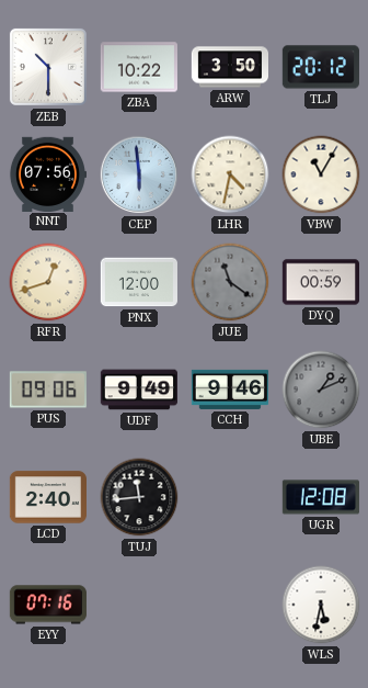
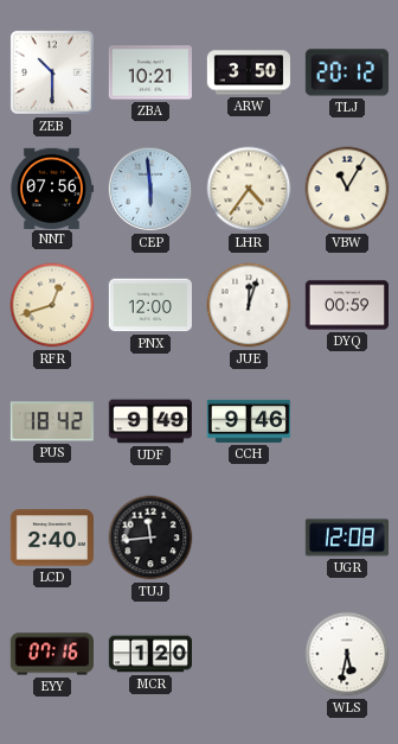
ZBA: 10:22 -> 10:21 (149, 72)
LHR: 4:32 -> 4:36 (249, 189)
JUE: 11:21 -> 12:03 (249, 305)
JUE dial: grey -> white (249, 305)
PUS: 09:06 -> 18:42 (52, 421)
UBE: 1:11 -> none (321, 390)
MCR: none -> 1:20 (149, 654)
